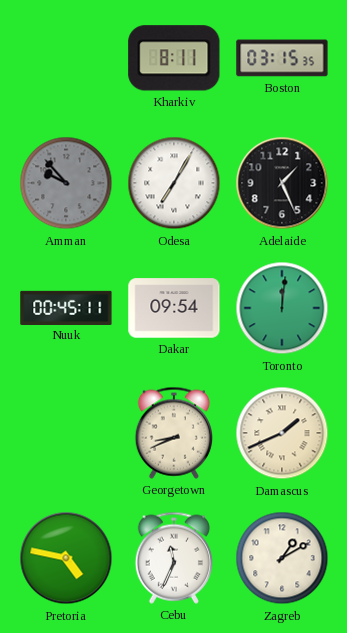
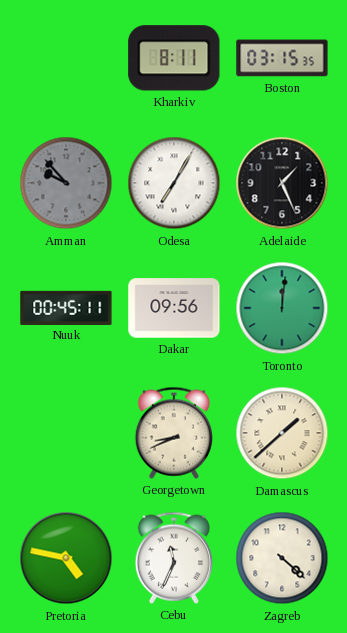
Dakar: 09:54 -> 09:56 (174, 308)
Damascus: 1:41 -> 1:38 (282, 433)
Zagreb: 1:10 -> 4:22 (282, 558)
